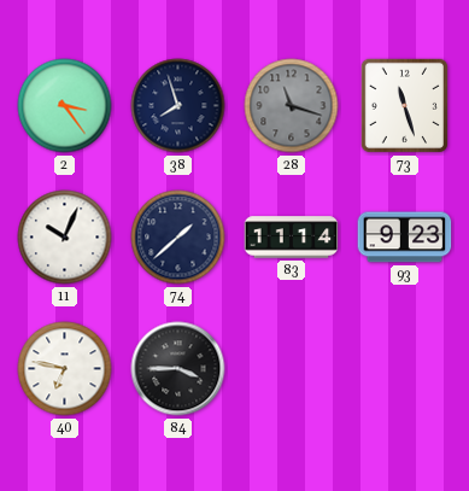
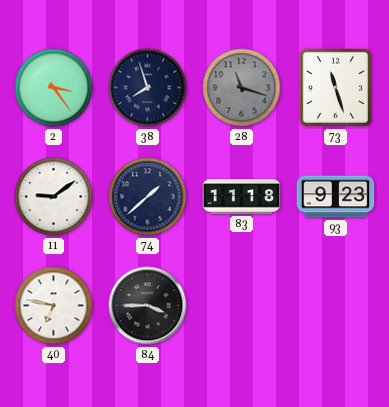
11: 10:04 -> 9:09 (54, 197)
83: 11:14 -> 11:18 (242, 197)
